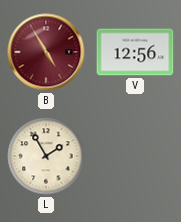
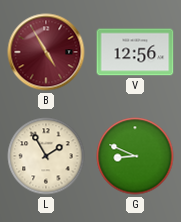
G: none -> 8:49 (135, 156)
